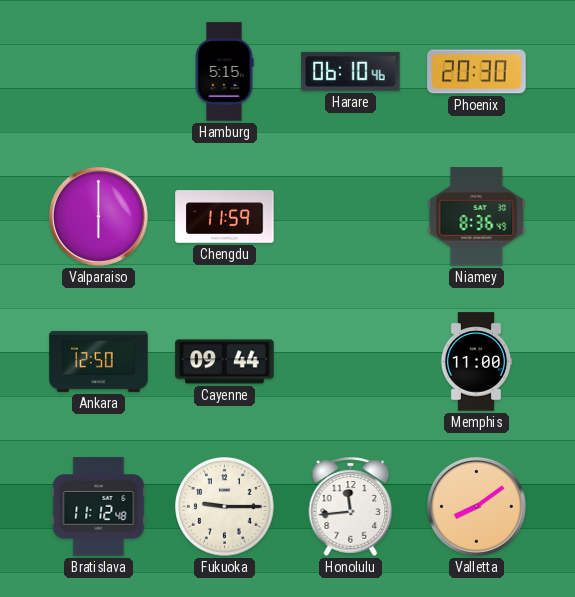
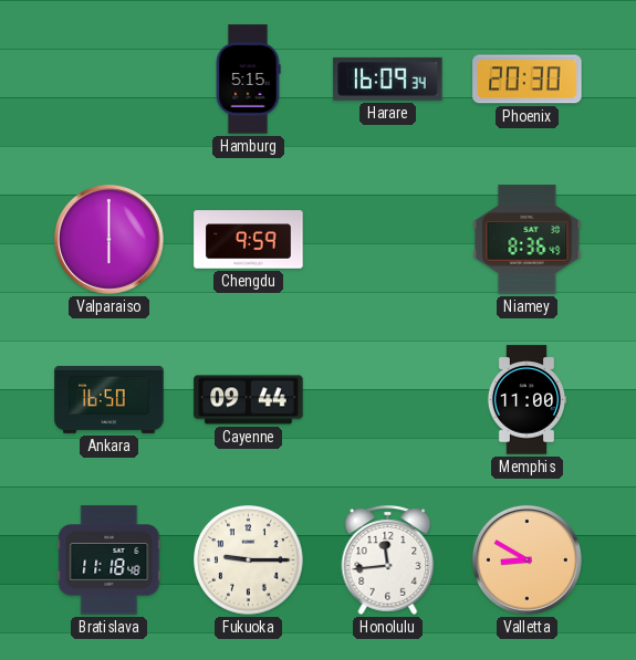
Harare: 06:10 -> 16:09 (388, 78)
Chengdu: 11:59 -> 9:59 (249, 240)
Ankara: 12:50 -> 16:50 (110, 399)
Bratislava: 11:12 -> 11:18 (110, 561)
Valletta: 8:09 -> 8:50 (526, 559)
